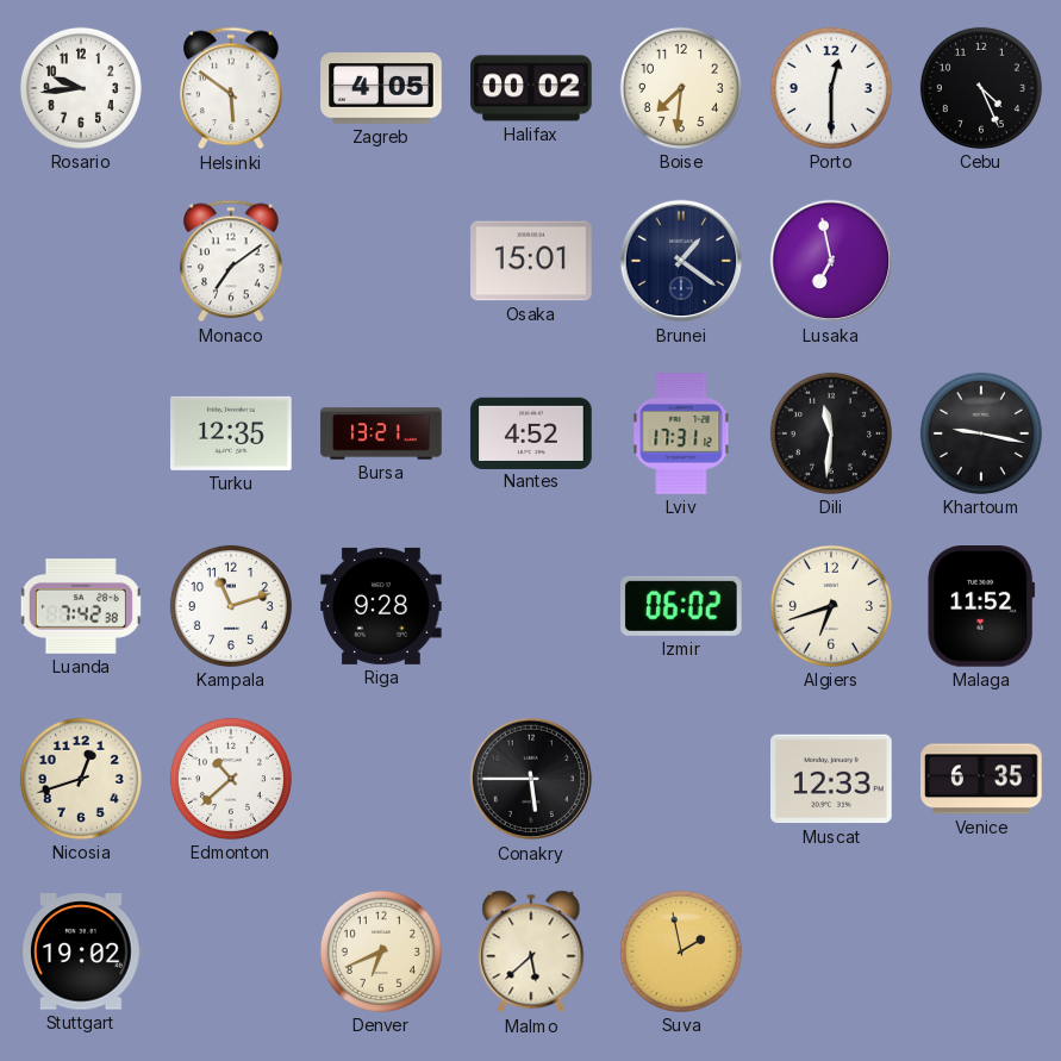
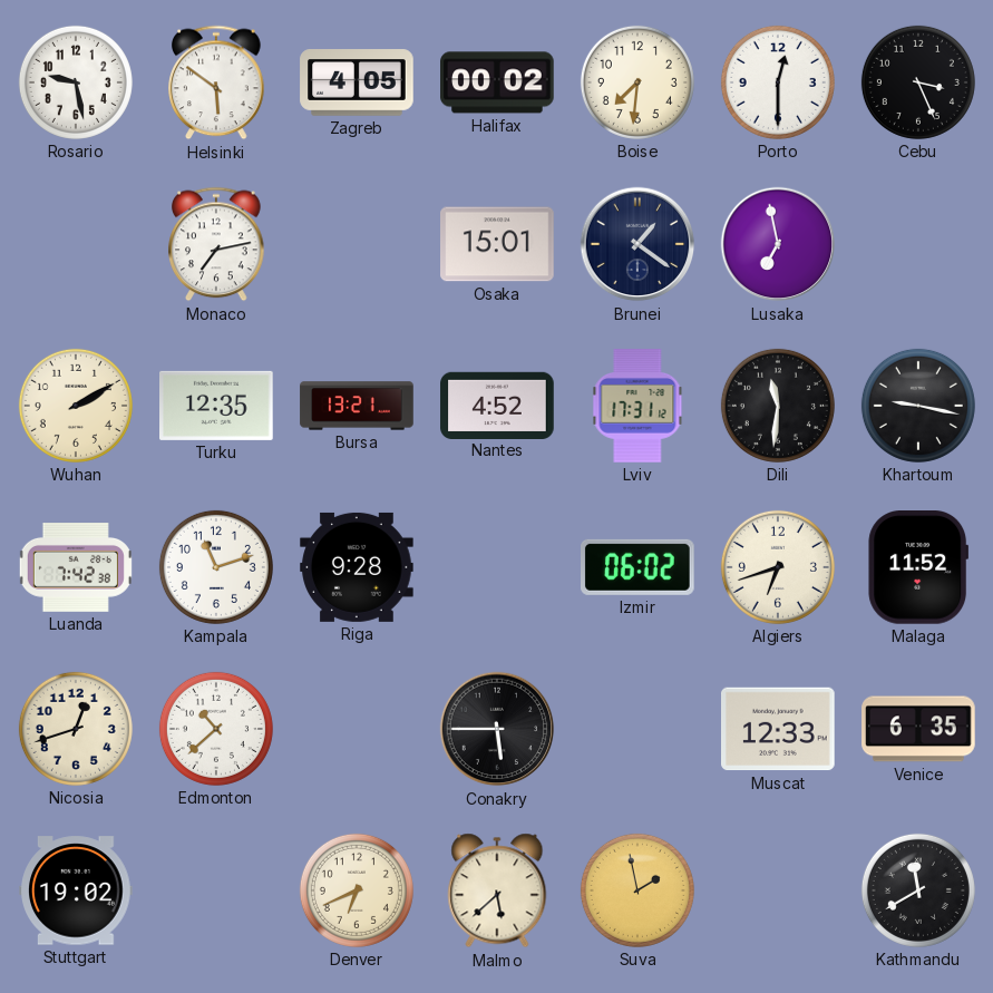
Rosario: 9:44 -> 9:28 (76, 82)
Cebu: 4:26 -> 3:26 (918, 82)
Monaco: 7:09 -> 7:13 (216, 244)
Wuhan: none -> 2:10 (76, 406)
Kathmandu: none -> 11:40 (918, 890)
